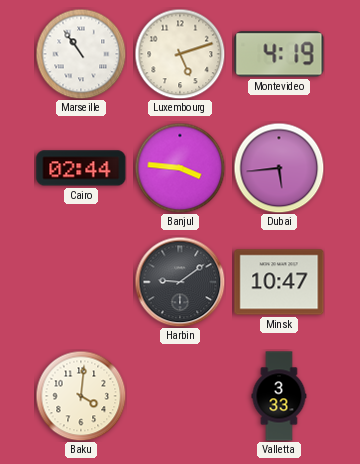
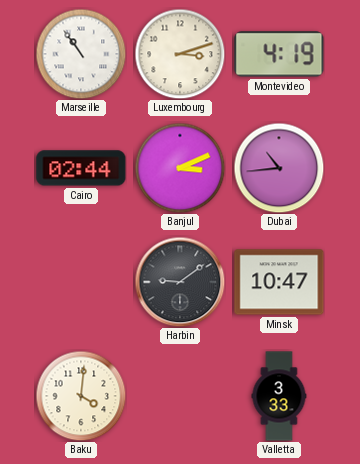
Luxembourg: 5:12 -> 3:12 (180, 54)
Banjul: 3:46 -> 3:11 (180, 168)
Dubai: 5:44 -> 10:44 (279, 168)
